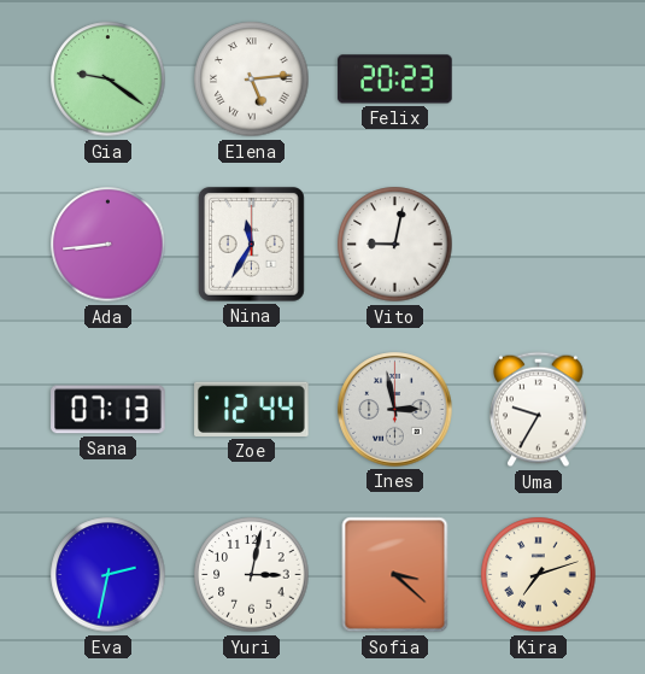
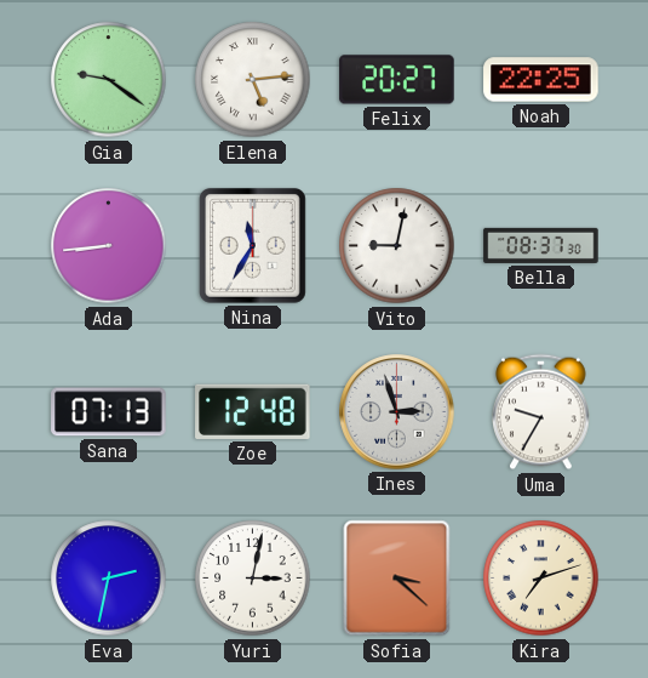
Felix: 20:23 -> 20:27 (397, 80)
Noah: none -> 22:25 (541, 80)
Bella: none -> 08:37 (541, 245)
Zoe: 12:44 -> 12:48 (253, 411)
Ines: 2:58 -> 2:57 (397, 412)
